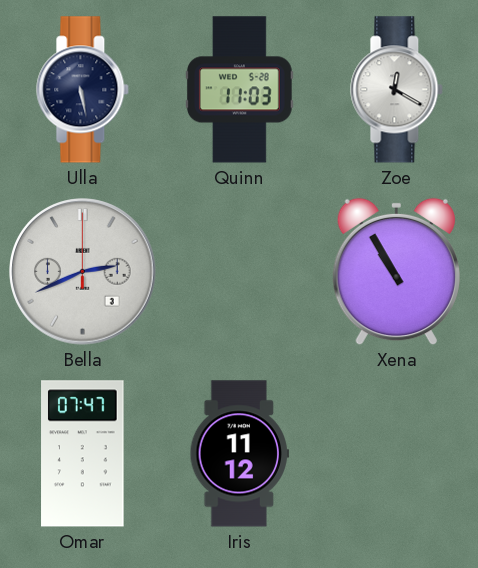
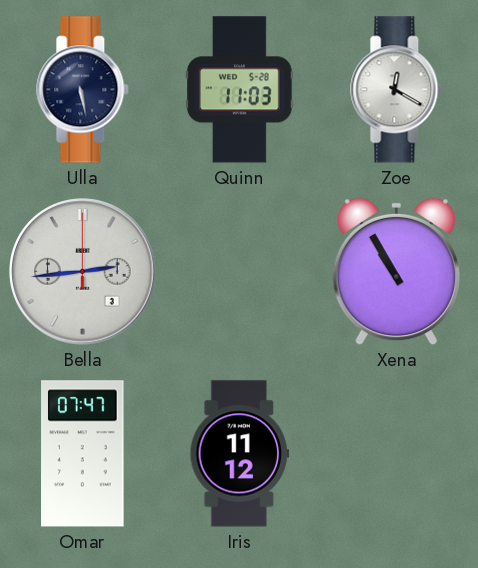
Bella: 2:41 -> 2:44 (83, 272)
